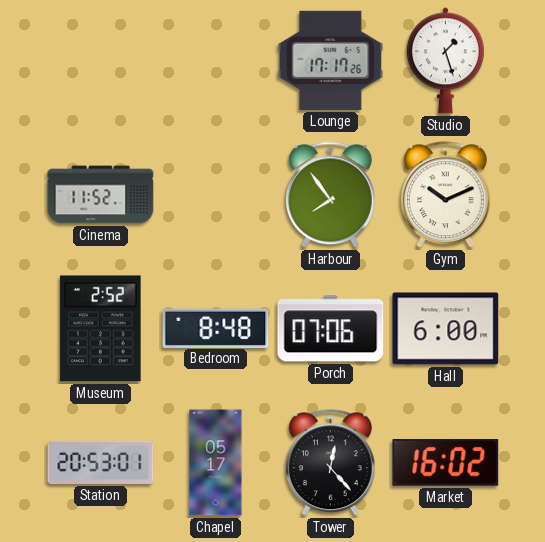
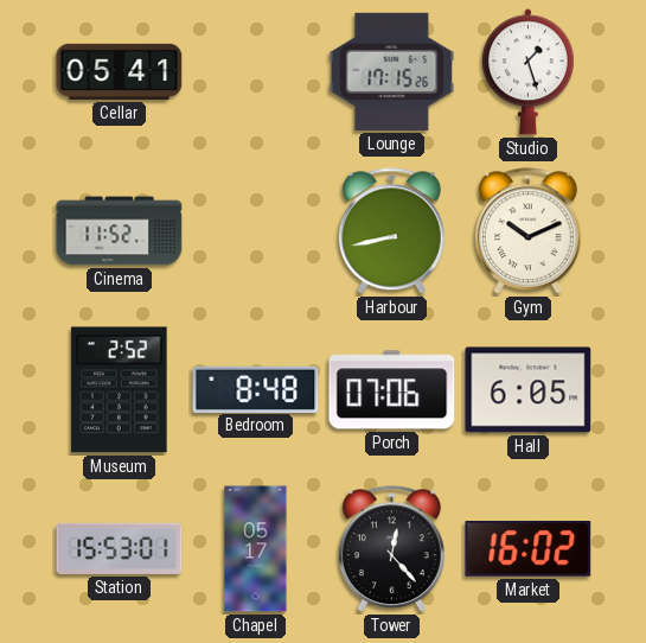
Cellar: none -> 05:41 (120, 71)
Lounge: 17:17 -> 17:15 (392, 71)
Harbour: 7:54 -> 8:43 (391, 231)
Hall: 6:00 -> 6:05 (529, 390)
Station: 20:53 -> 15:53 (120, 548)
